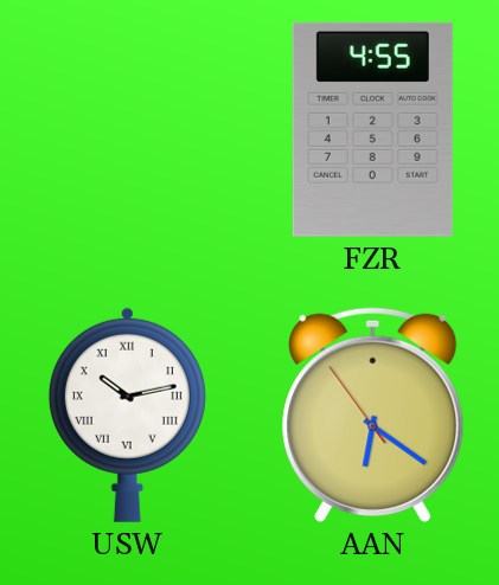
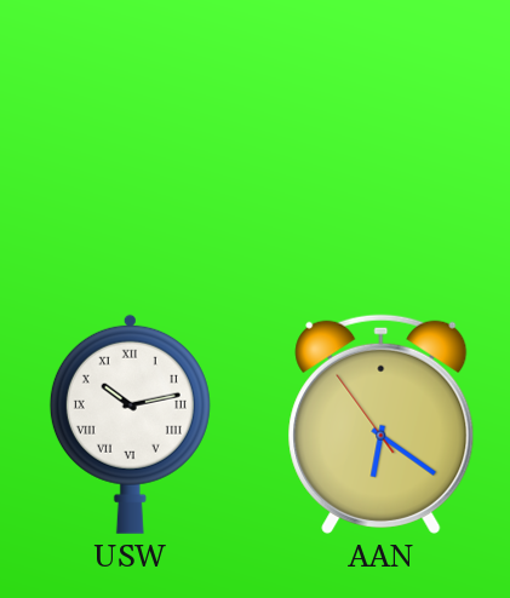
FZR: 4:55 -> none (372, 129)
